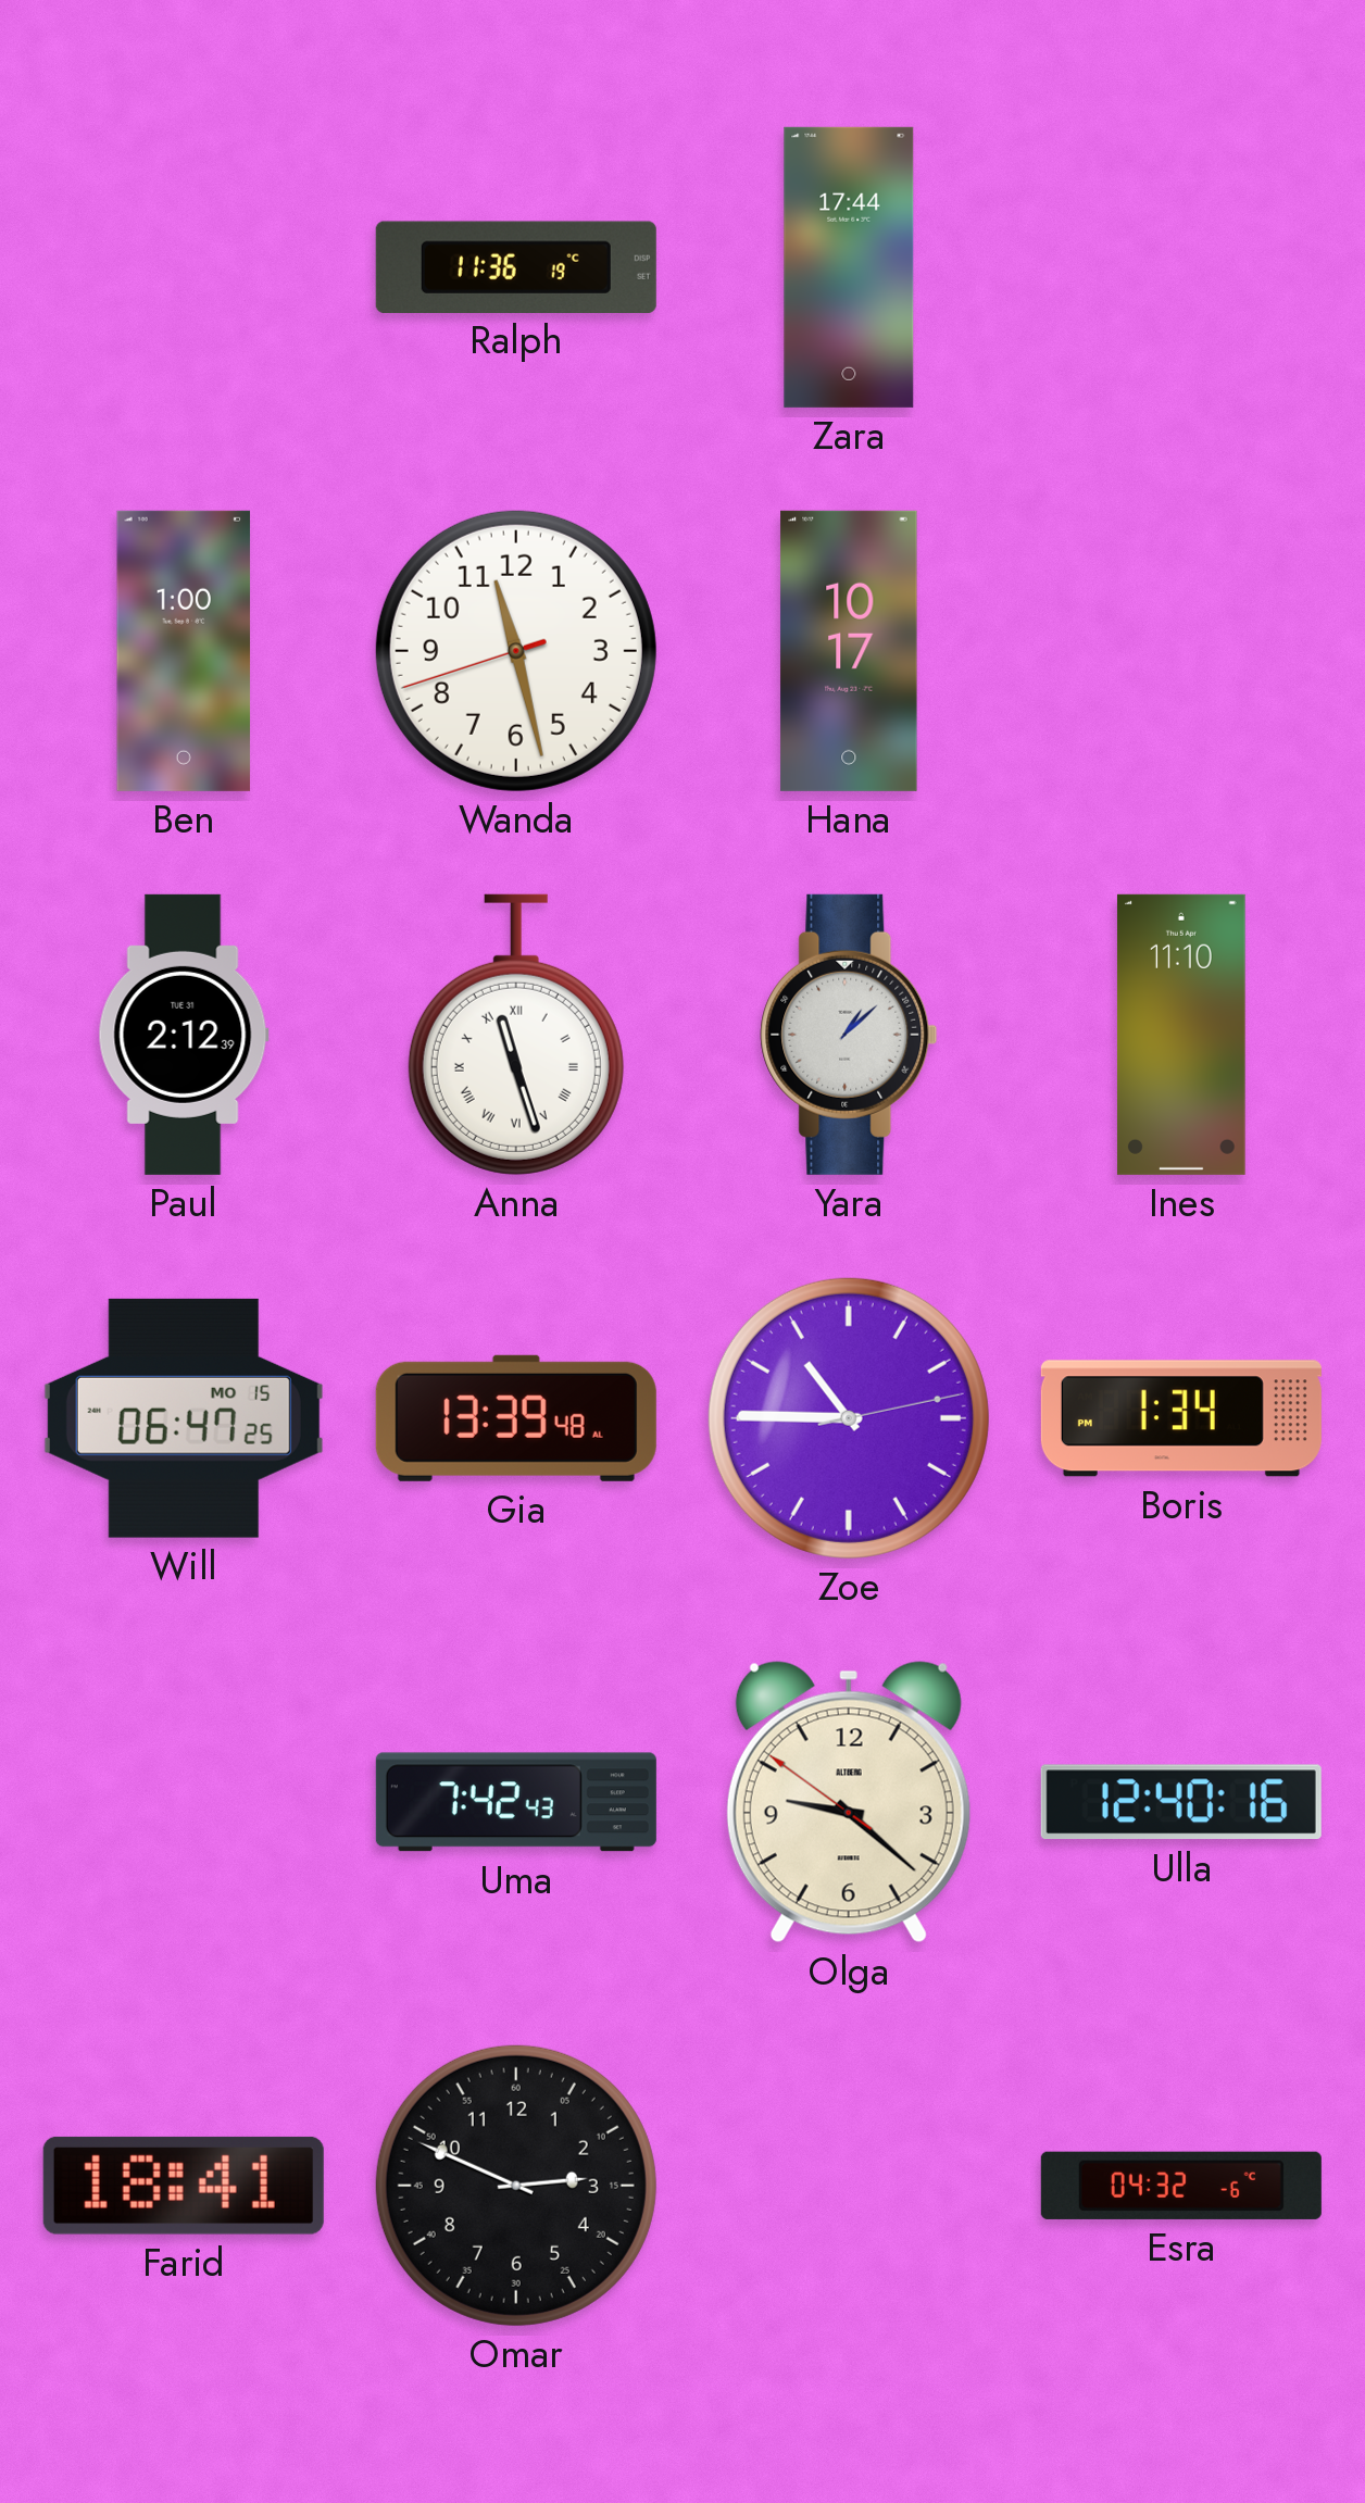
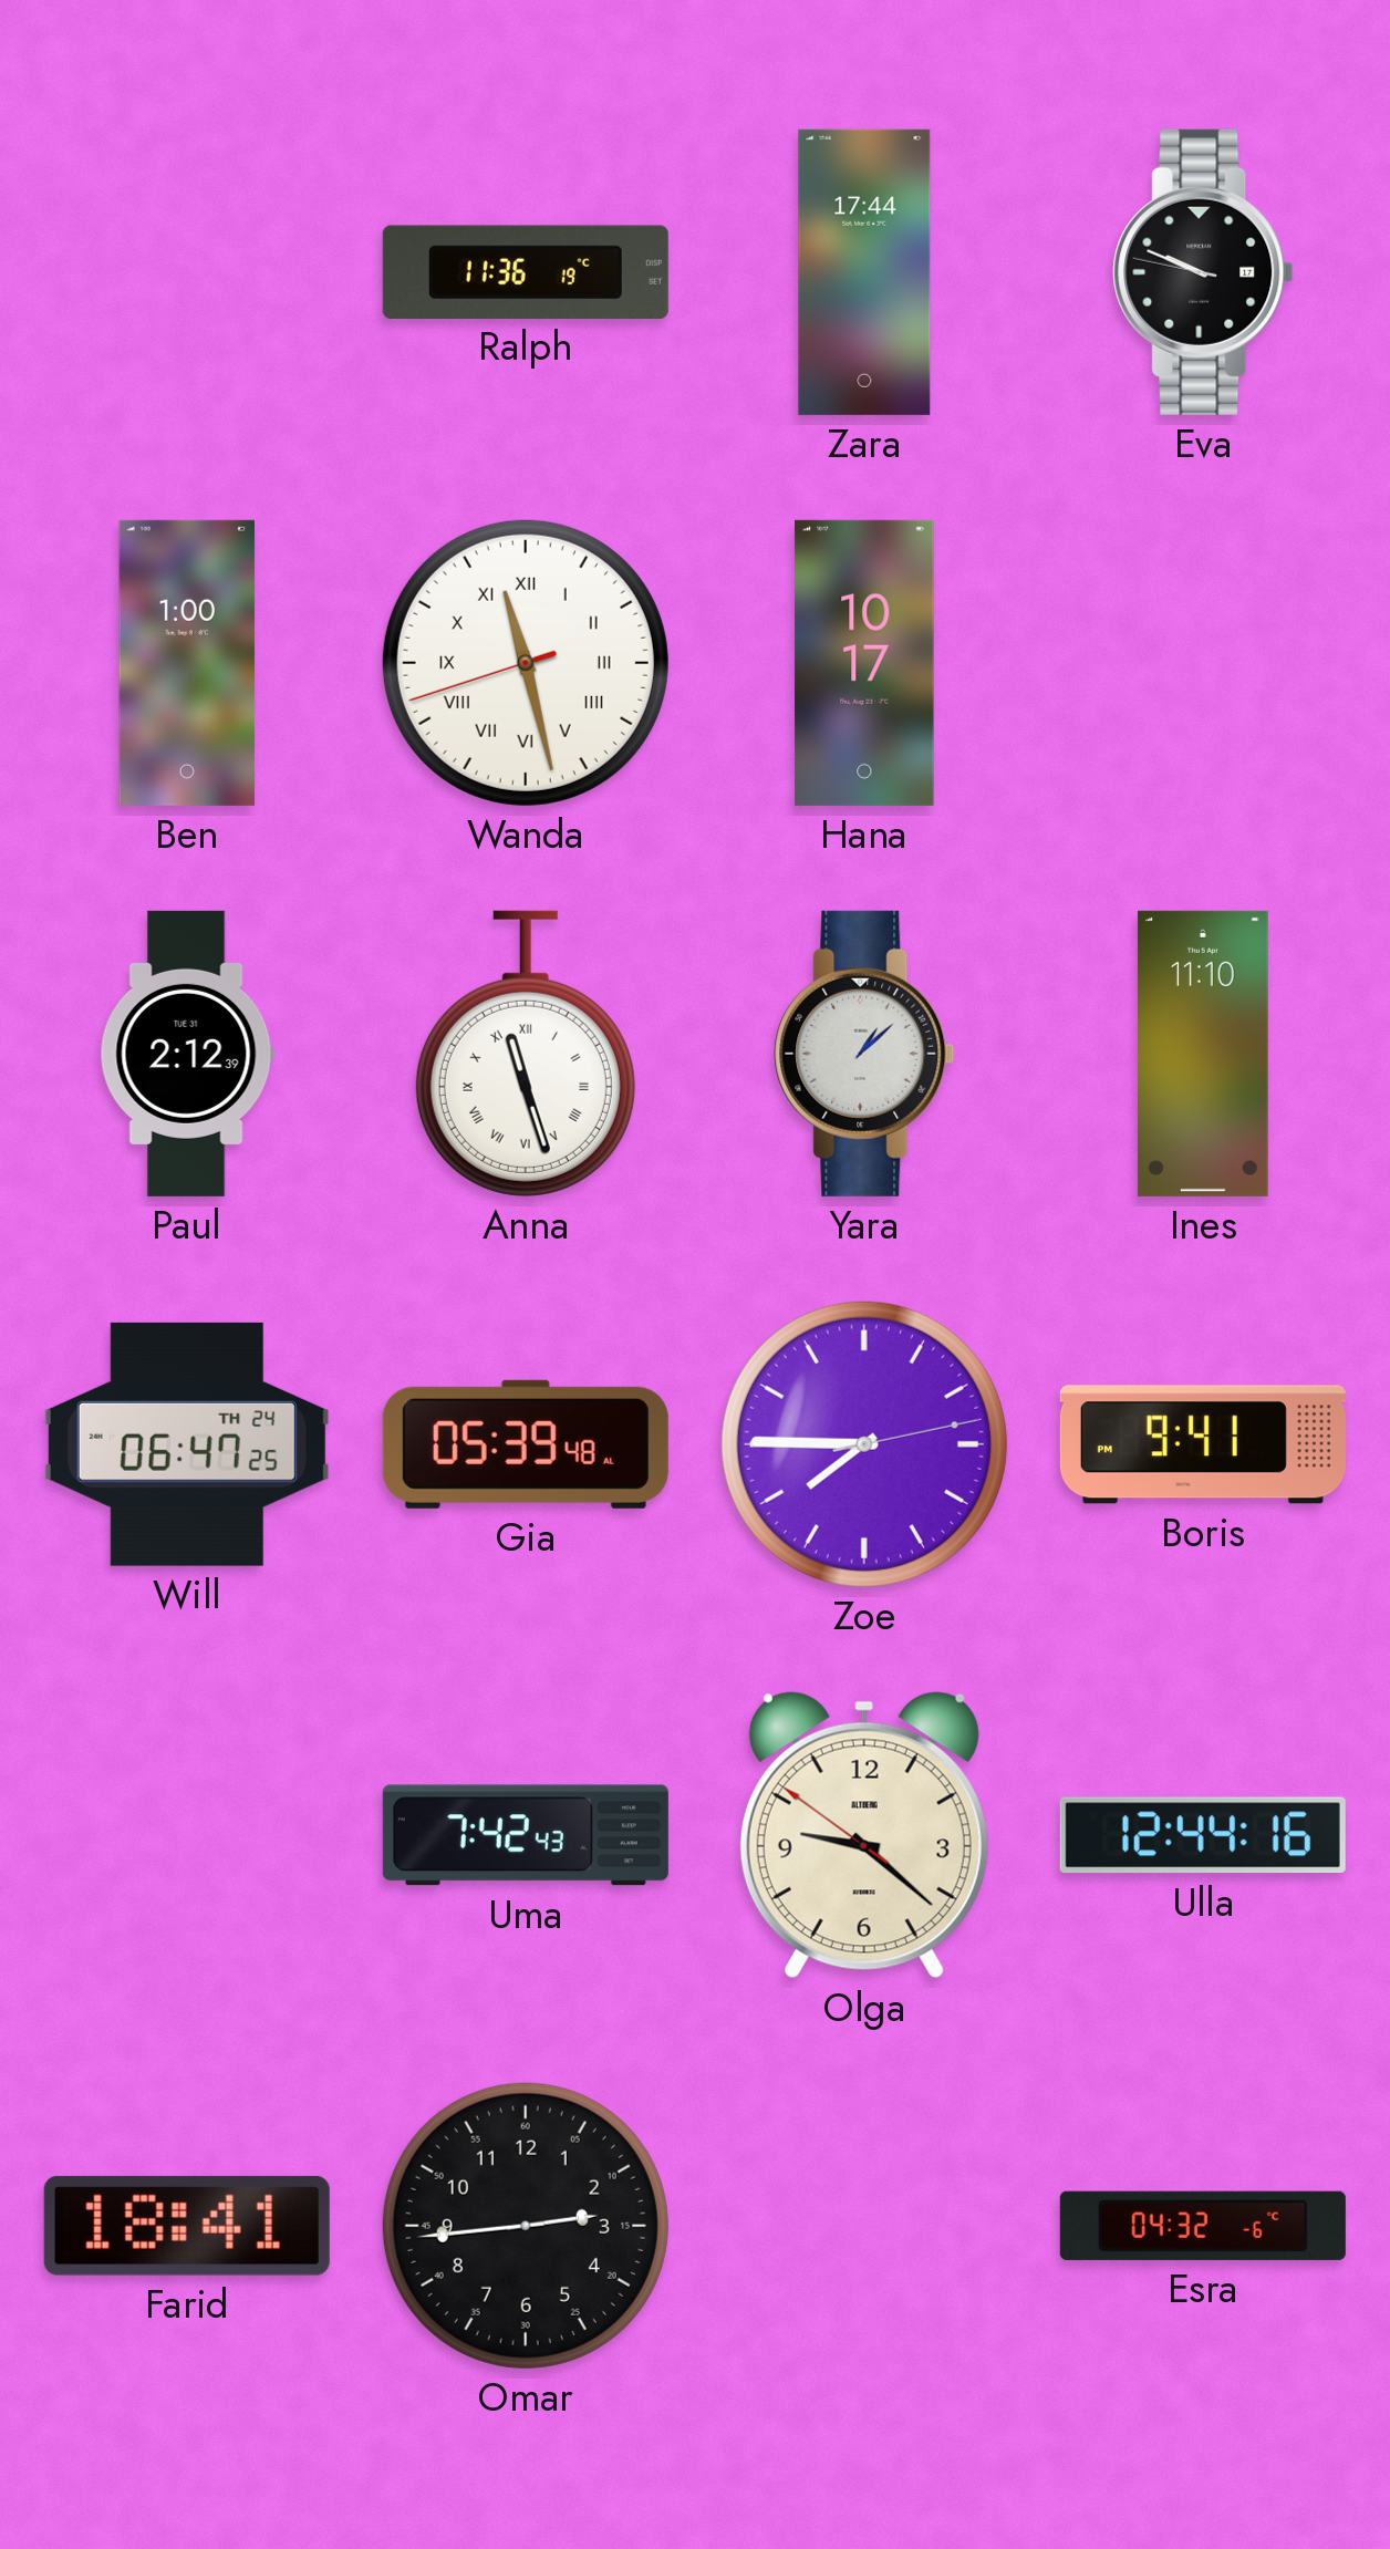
Eva: none -> 9:48 (1203, 272)
Wanda numerals: Arabic -> Roman (526, 663)
Will date: MO 15 -> TH 24 (187, 1444)
Gia: 13:39 -> 05:39 (526, 1444)
Zoe: 10:45 -> 7:45 (864, 1444)
Boris: 1:34 -> 9:41 (1203, 1444)
Ulla: 12:40 -> 12:44 (1203, 1835)
Omar: 2:49 -> 2:44 (526, 2226)
